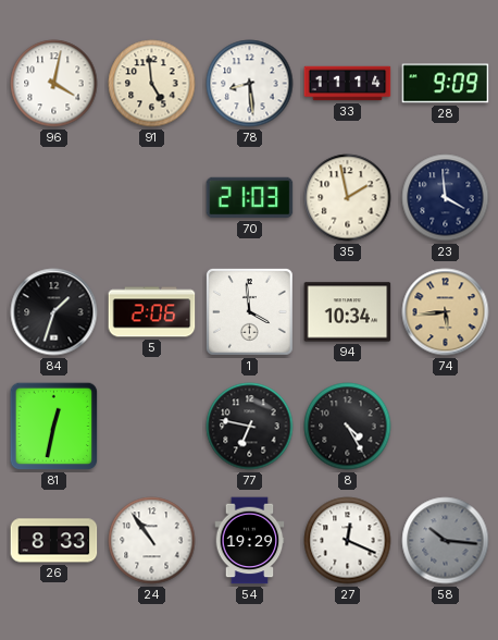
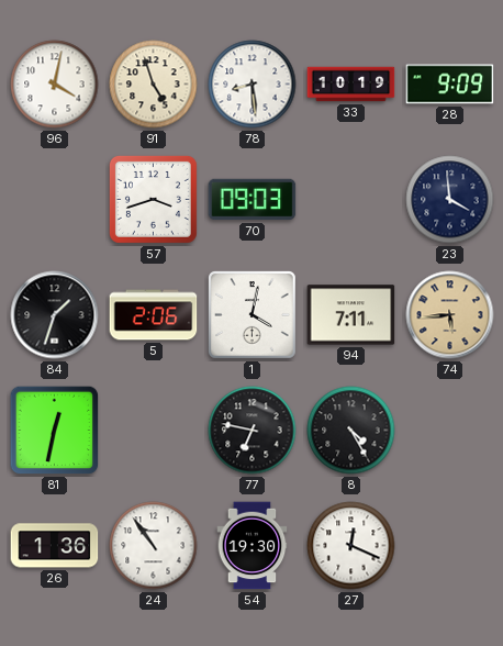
91: 4:59 -> 4:57 (154, 85)
33: 11:14 -> 10:19 (351, 85)
57: none -> 3:42 (153, 199)
70: 21:03 -> 09:03 (253, 200)
35: 1:58 -> none (348, 198)
1: 3:59 -> 4:02 (251, 314)
94: 10:34 -> 7:11 (351, 315)
26: 8:33 -> 1:36 (55, 546)
54: 19:29 -> 19:30 (253, 546)
58: 10:16 -> none (446, 541)
